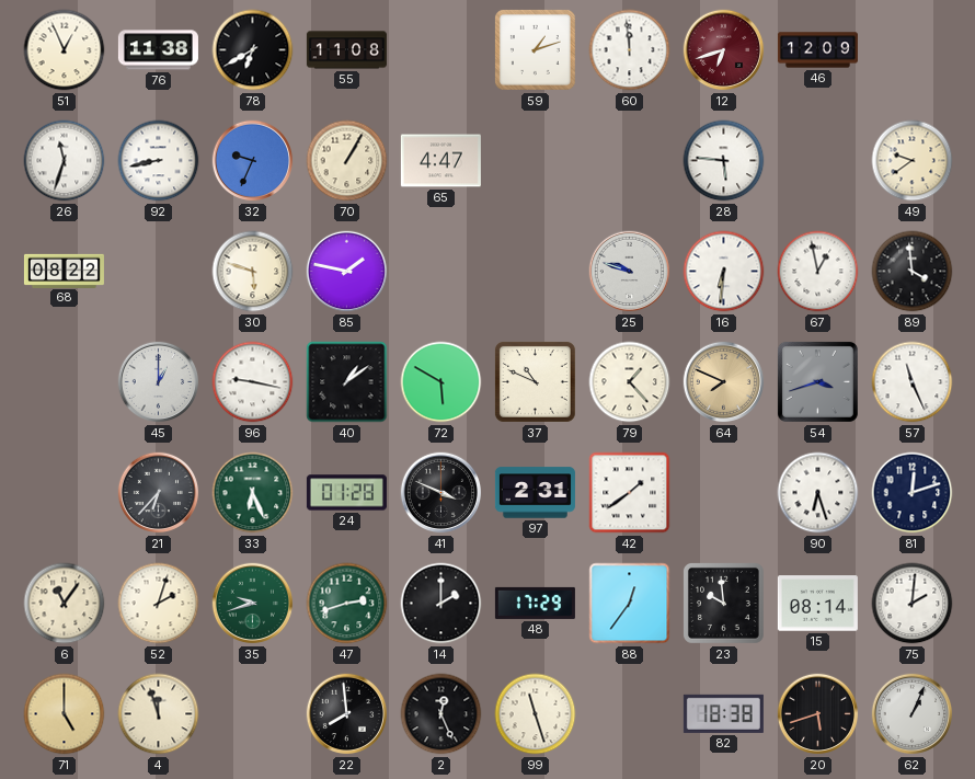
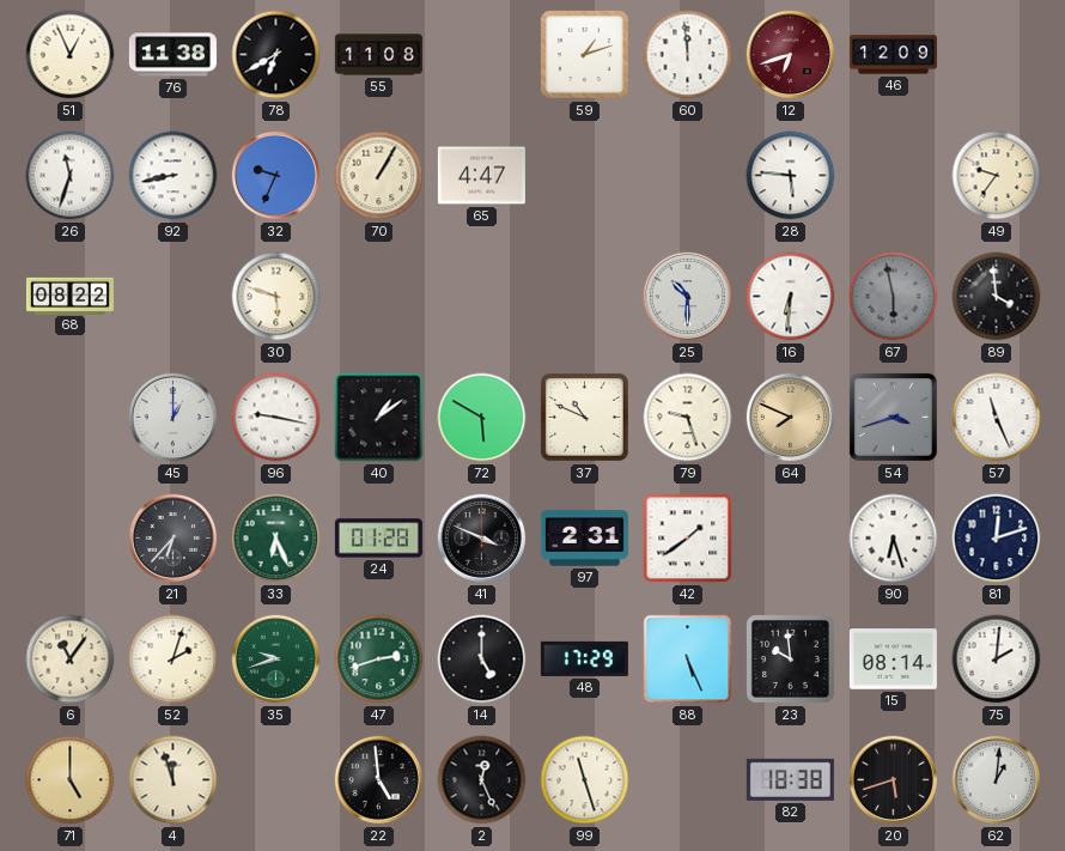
49: 9:39 -> 9:36 (997, 176)
85: 1:47 -> none (347, 272)
25: 9:48 -> 10:30 (688, 297)
67: 12:58 -> 5:58 (894, 297)
67 dial: white -> grey (894, 297)
79: 1:23 -> 9:27 (688, 418)
14: 2:00 -> 5:00 (482, 659)
88: 12:36 -> 5:26 (688, 659)
22: 7:59 -> 4:59 (379, 780)
62: 1:04 -> 1:01 (997, 780)
